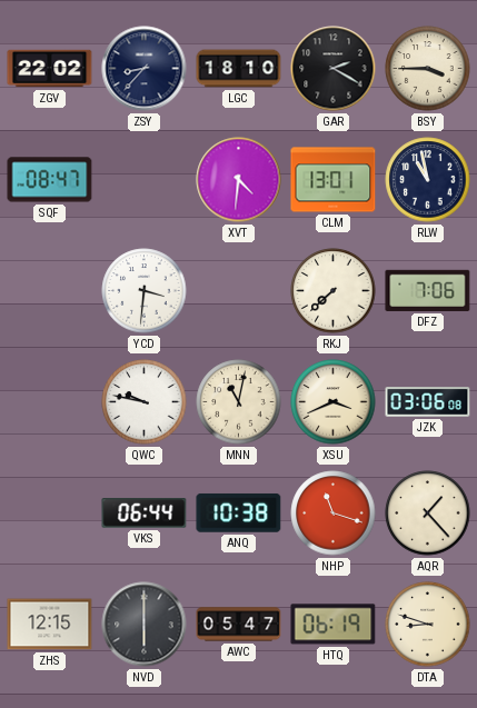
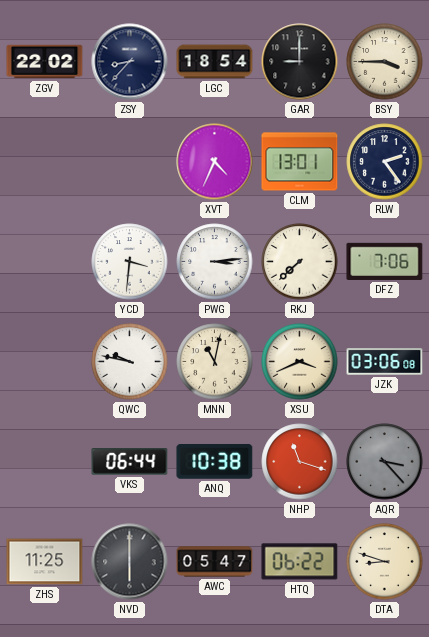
LGC: 18:10 -> 18:54 (215, 62)
GAR: 2:20 -> 9:00 (300, 62)
SQF: 08:47 -> none (50, 180)
XVT: 4:31 -> 4:34 (215, 162)
RLW: 10:58 -> 2:24 (385, 162)
PWG: none -> 3:14 (215, 262)
AQR: 1:23 -> 3:23 (385, 462)
AQR dial: cream -> grey (385, 462)
ZHS: 12:15 -> 11:25 (45, 562)
HTQ: 06:19 -> 06:22 (300, 562)
